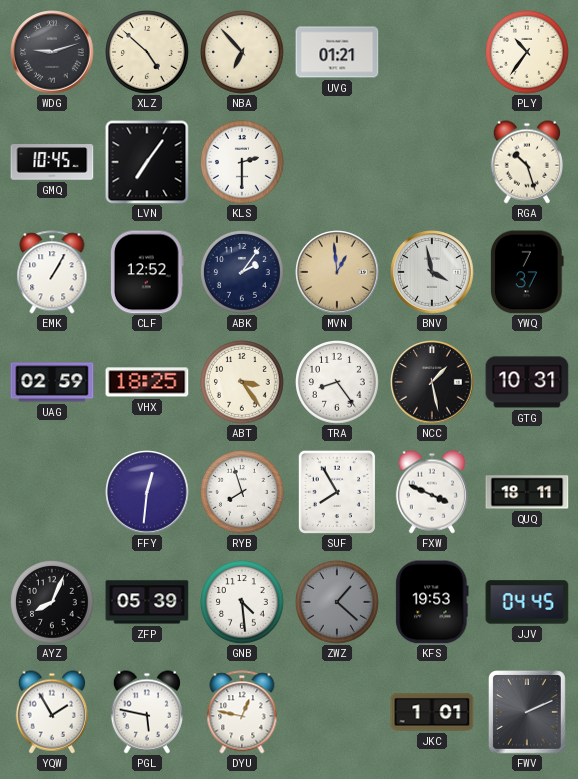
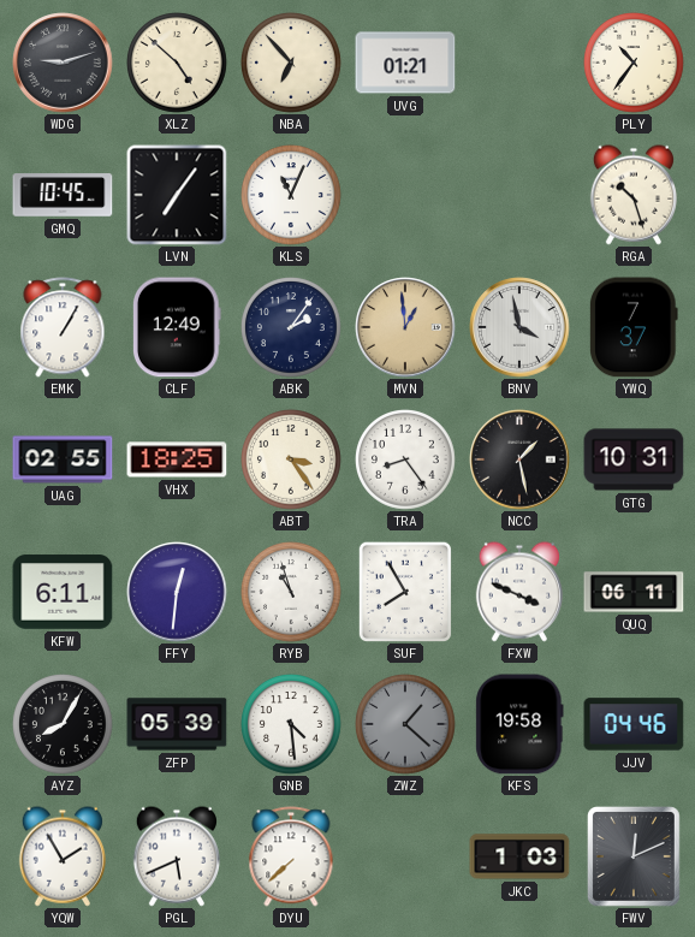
KLS: 2:30 -> 11:04 (292, 196)
CLF: 12:52 -> 12:49 (177, 327)
UAG: 02:59 -> 02:55 (63, 459)
KFW: none -> 6:11 (63, 592)
RYB: 7:57 -> 10:57 (292, 593)
QUQ: 18:11 -> 06:11 (634, 592)
AYZ: 8:04 -> 8:05 (64, 725)
KFS: 19:53 -> 19:58 (519, 724)
JJV: 04:45 -> 04:46 (634, 724)
PGL: 5:47 -> 5:41 (176, 856)
DYU: 12:47 -> 7:38 (291, 856)
JKC: 1:01 -> 1:03 (519, 856)
FWV: 2:11 -> 12:11 (635, 858)
